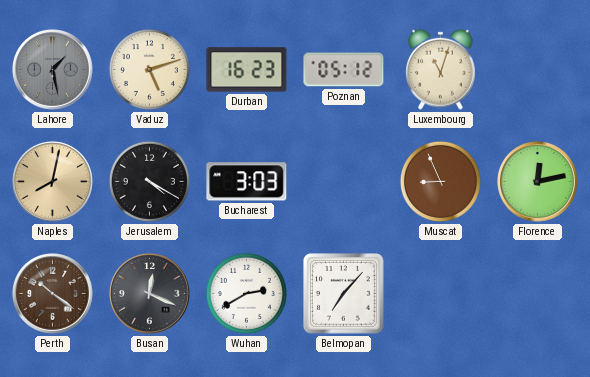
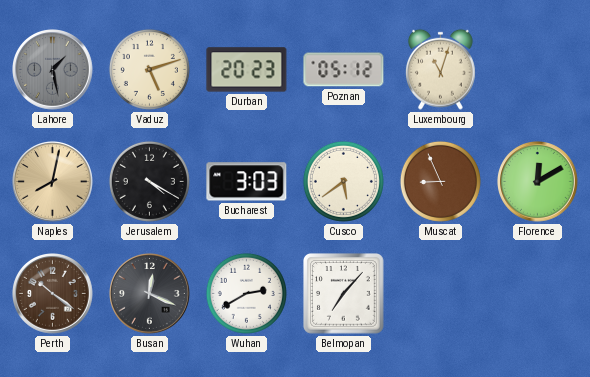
Durban: 16:23 -> 20:23 (247, 70)
Cusco: none -> 5:39 (343, 181)
Florence: 12:13 -> 12:10 (538, 182)
